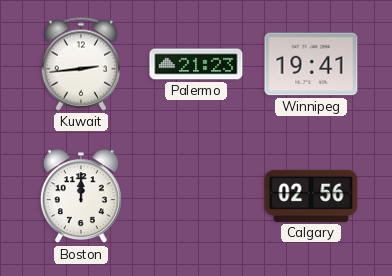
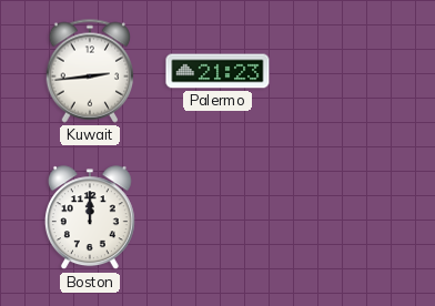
Winnipeg: 19:41 -> none (311, 64)
Calgary: 02:56 -> none (311, 196)
